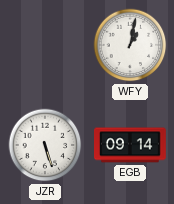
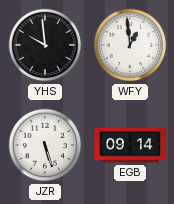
YHS: none -> 9:59 (45, 45)
WFY: 1:02 -> 12:59 (130, 45)
